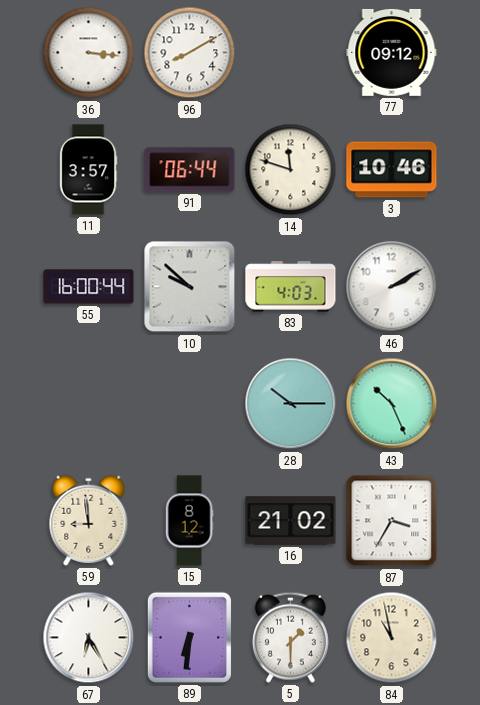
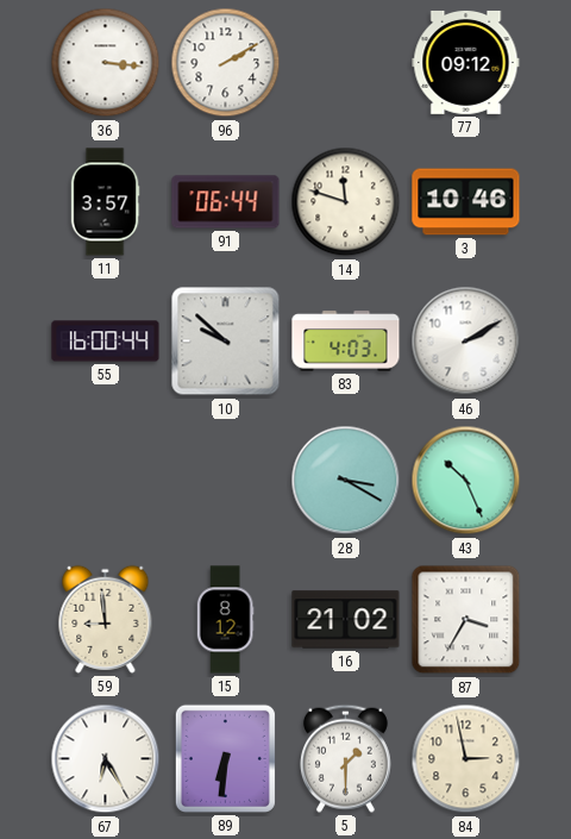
96: 8:10 -> 2:10 (226, 63)
28: 10:15 -> 3:20 (346, 481)
84: 10:58 -> 2:58 (466, 759)
